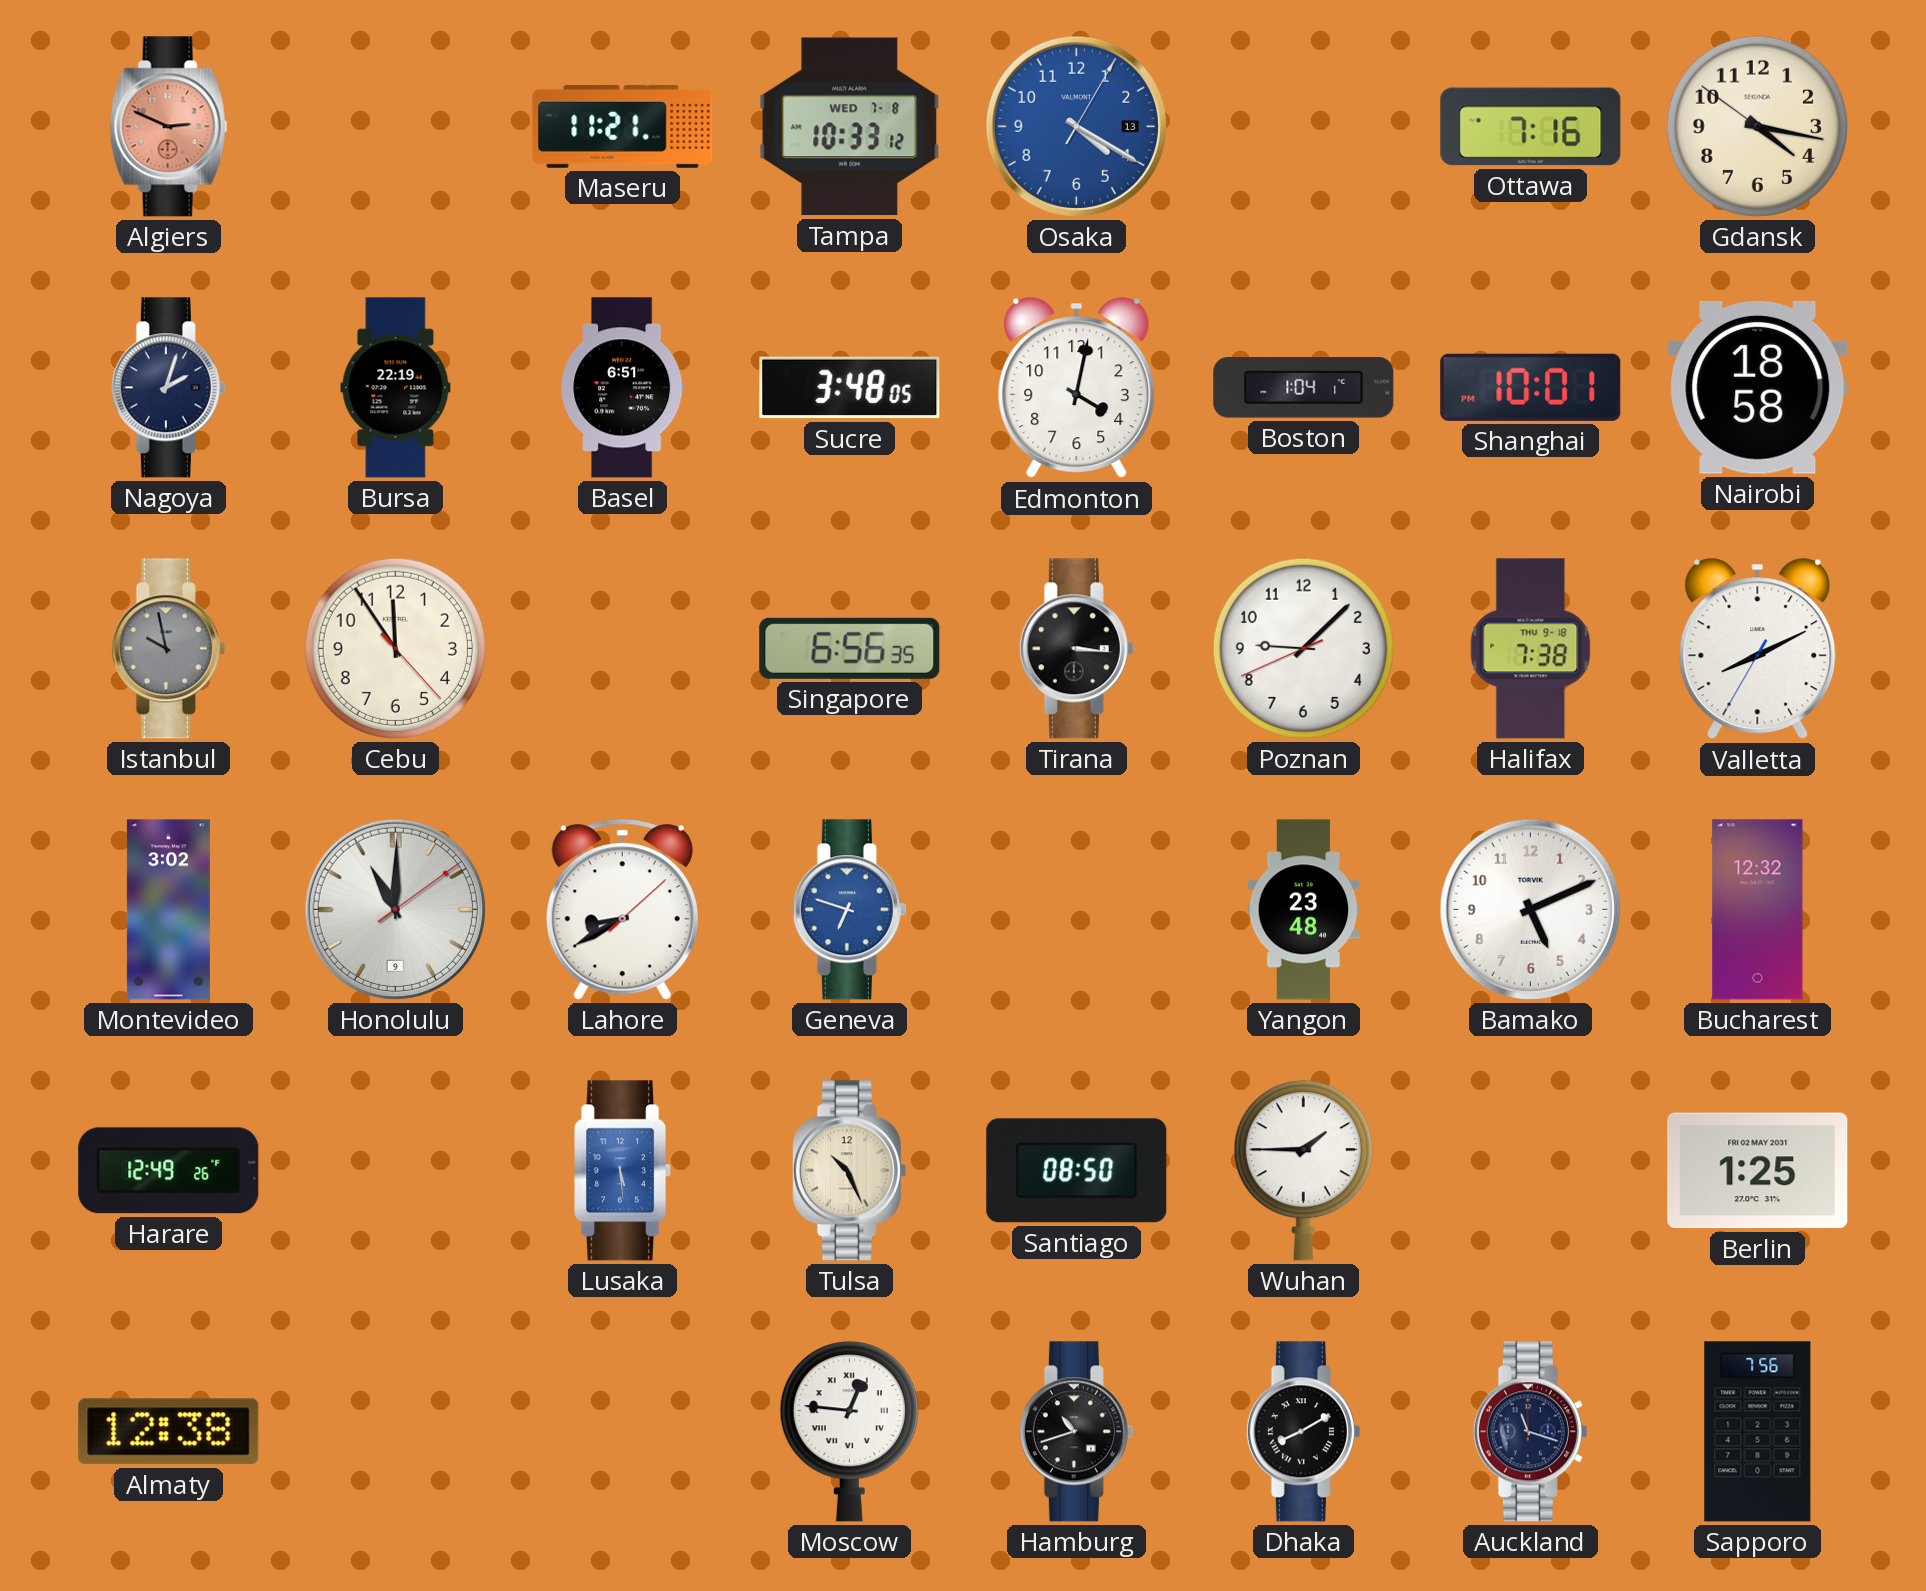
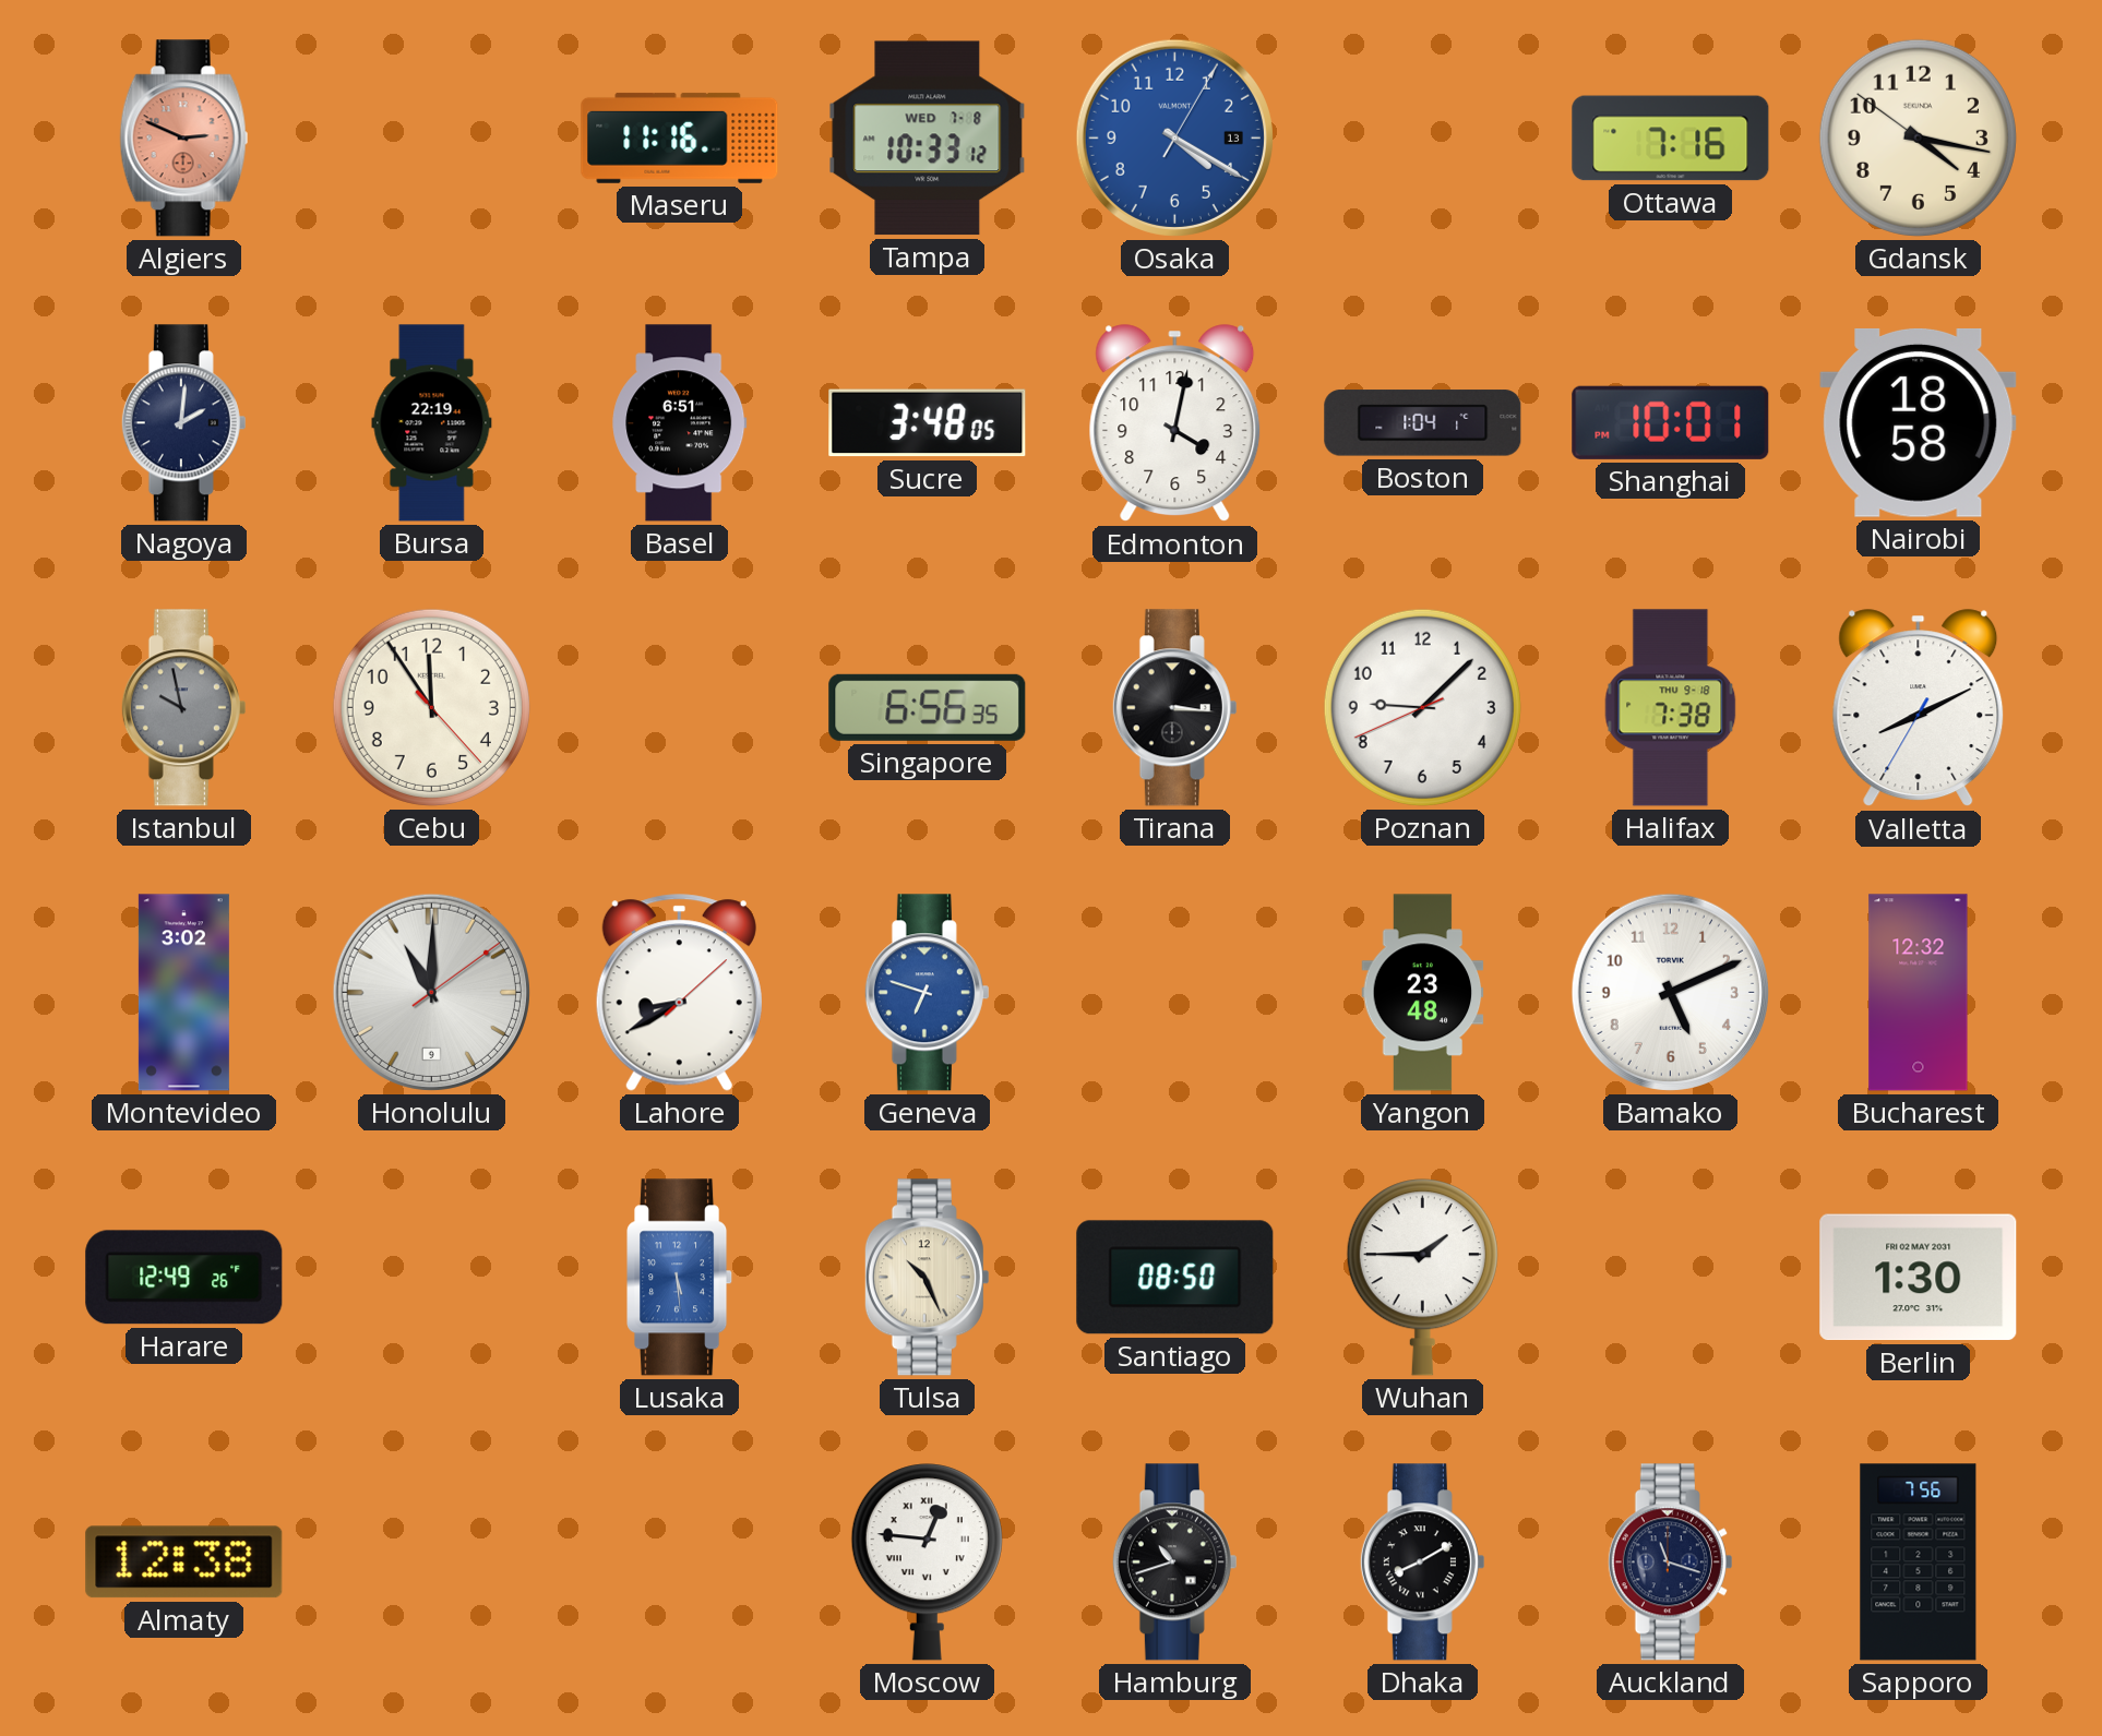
Maseru: 11:21 -> 11:16 (680, 137)
Nagoya: 2:03 -> 2:01 (183, 423)
Berlin: 1:25 -> 1:30 (1919, 1278)
